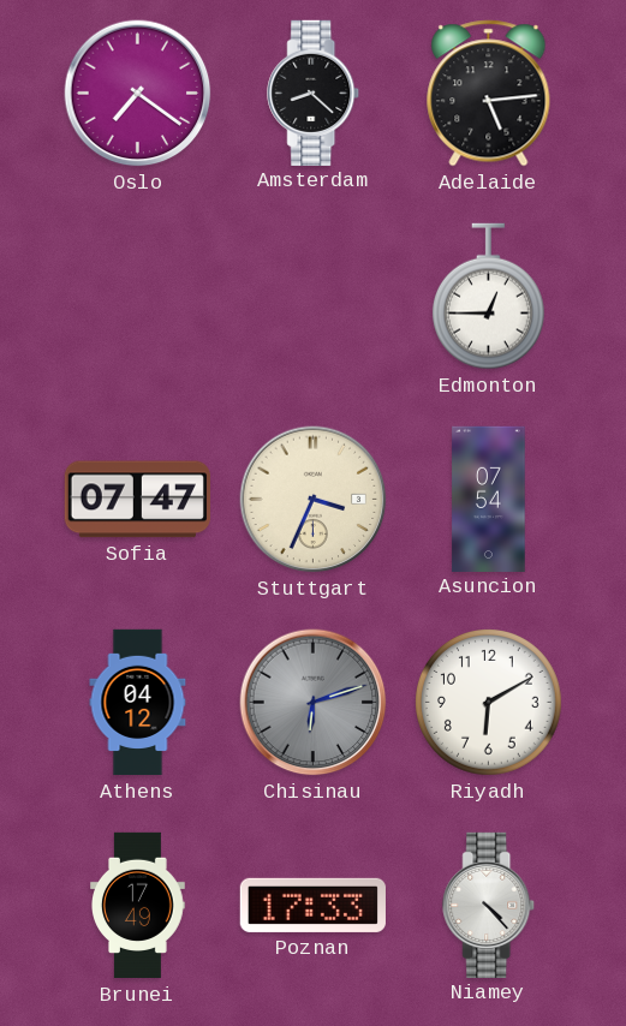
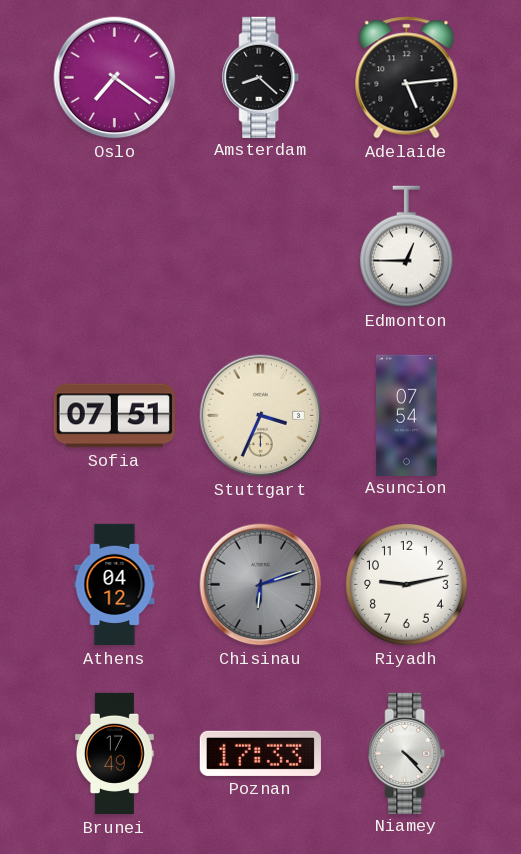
Sofia: 07:47 -> 07:51 (114, 416)
Riyadh: 6:10 -> 9:13 (407, 585)
